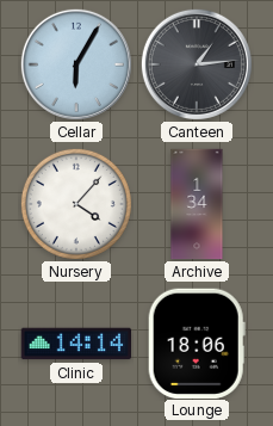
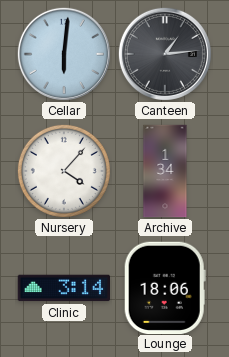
Cellar: 6:05 -> 6:01 (64, 54)
Clinic: 14:14 -> 3:14 (63, 288)
